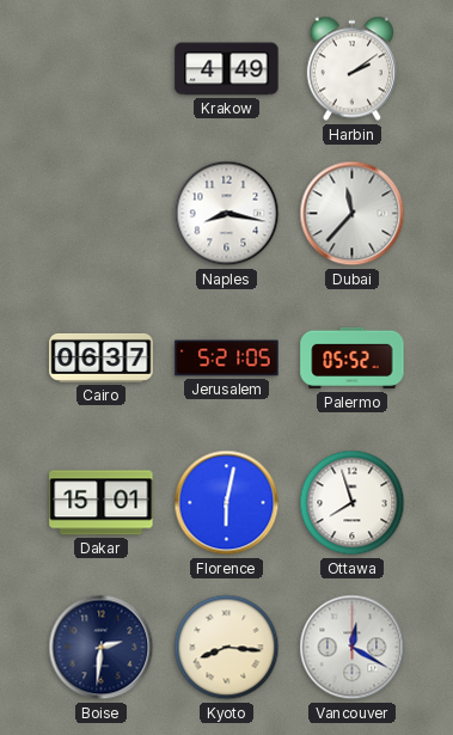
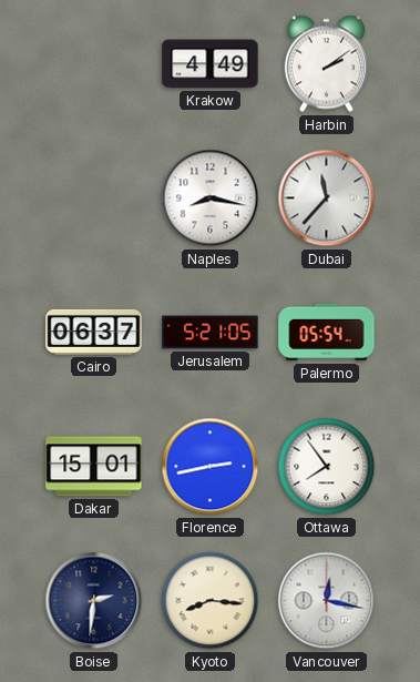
Palermo: 05:52 -> 05:54 (327, 333)
Florence: 6:02 -> 2:43 (211, 467)
Ottawa: 7:57 -> 7:54 (327, 467)
Vancouver: 12:20 -> 12:17 (327, 601)
